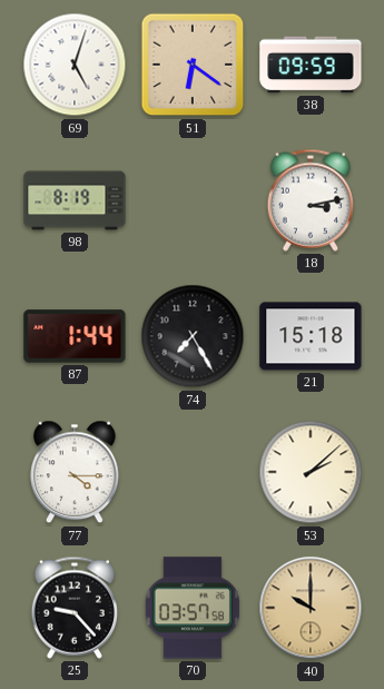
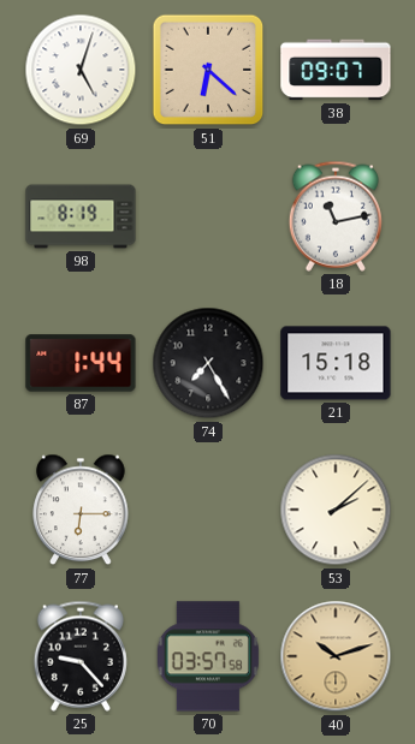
51: 6:21 -> 6:22 (208, 70)
38: 09:59 -> 09:07 (336, 70)
18: 3:13 -> 11:13 (336, 216)
77: 4:15 -> 6:15 (81, 510)
40: 10:00 -> 10:12 (336, 656)
